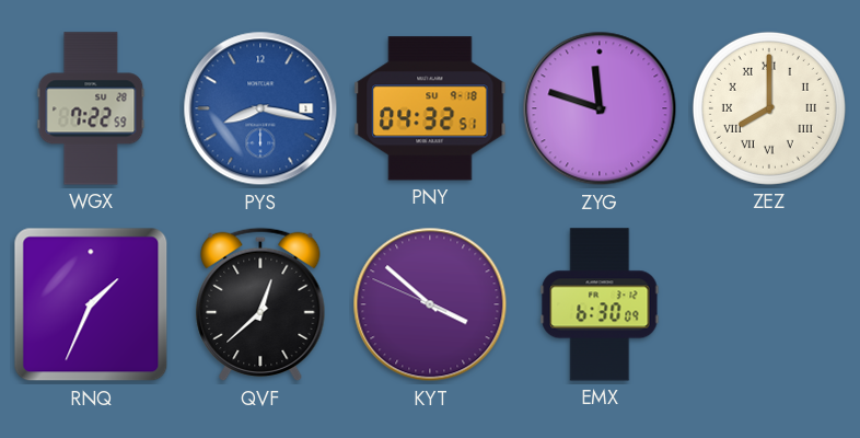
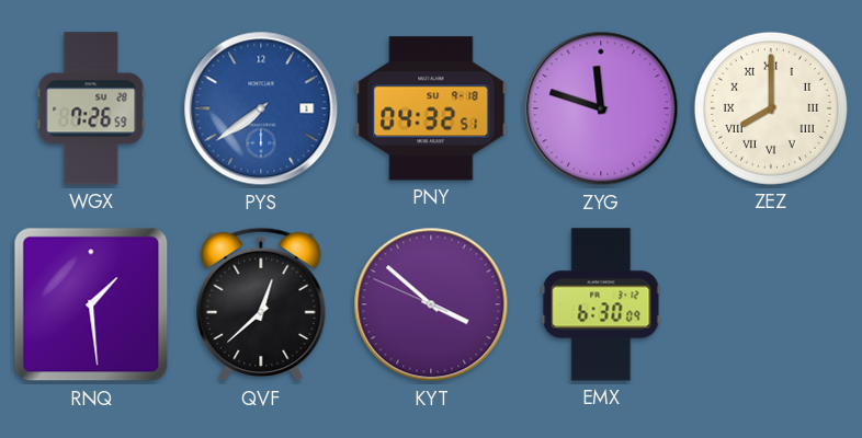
WGX: 7:22 -> 7:26 (91, 108)
PYS: 8:17 -> 7:39 (261, 108)
RNQ: 1:34 -> 1:29 (91, 304)
